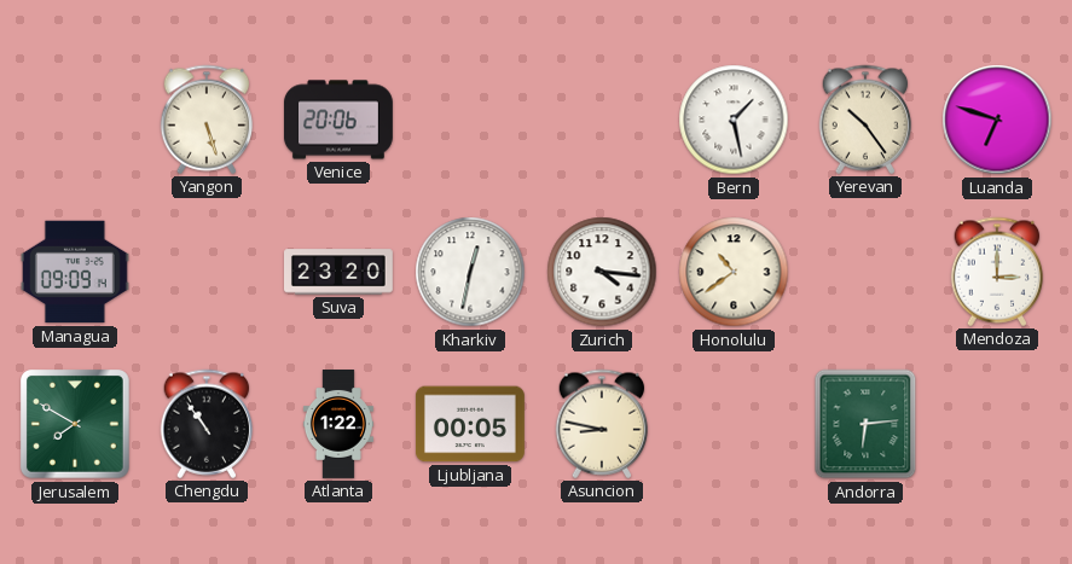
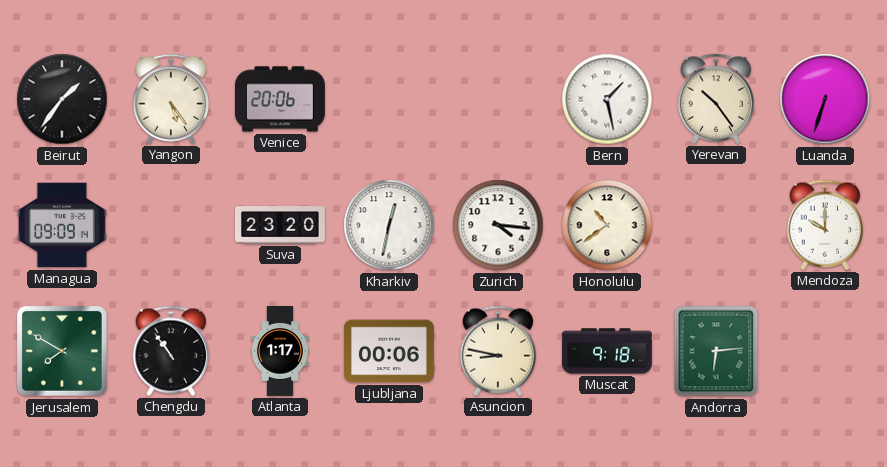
Beirut: none -> 1:36 (62, 99)
Yangon: 5:27 -> 5:24 (171, 99)
Luanda: 6:48 -> 6:33 (825, 99)
Mendoza: 3:00 -> 10:00 (825, 225)
Atlanta: 1:22 -> 1:17 (280, 352)
Ljubljana: 00:05 -> 00:06 (389, 351)
Muscat: none -> 9:18 (608, 351)
